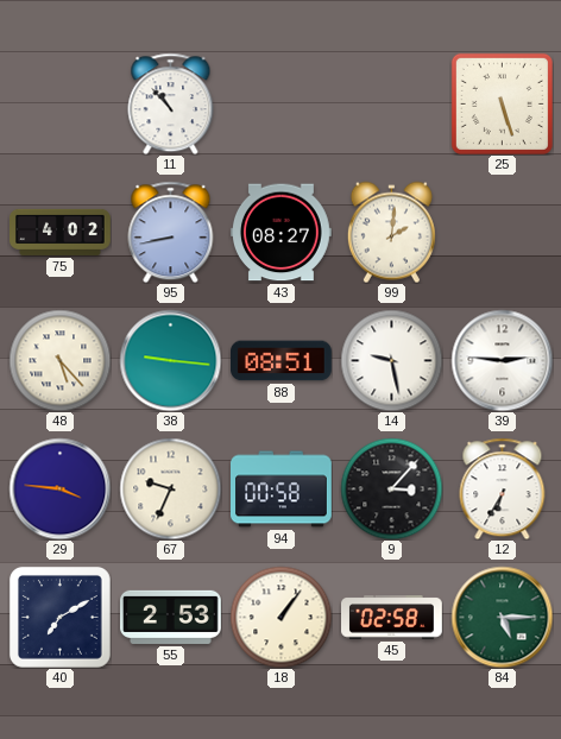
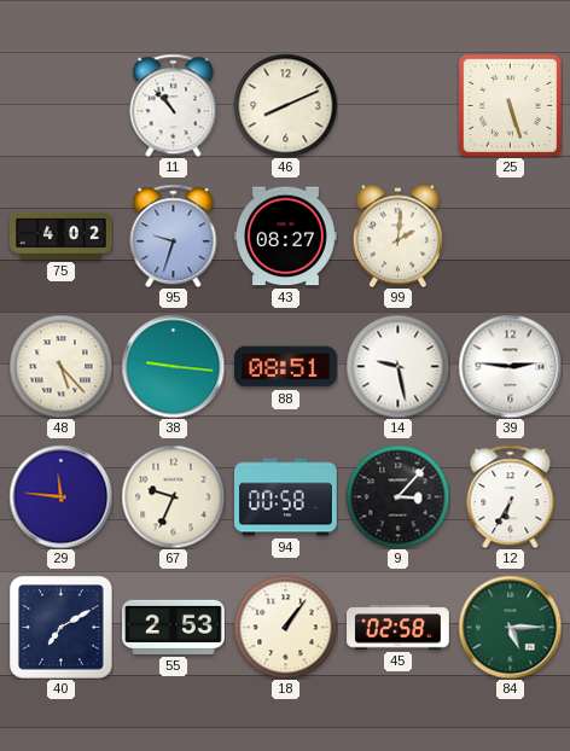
46: none -> 8:11 (285, 105)
95: 8:43 -> 9:33 (174, 235)
29: 3:46 -> 11:46 (60, 496)
